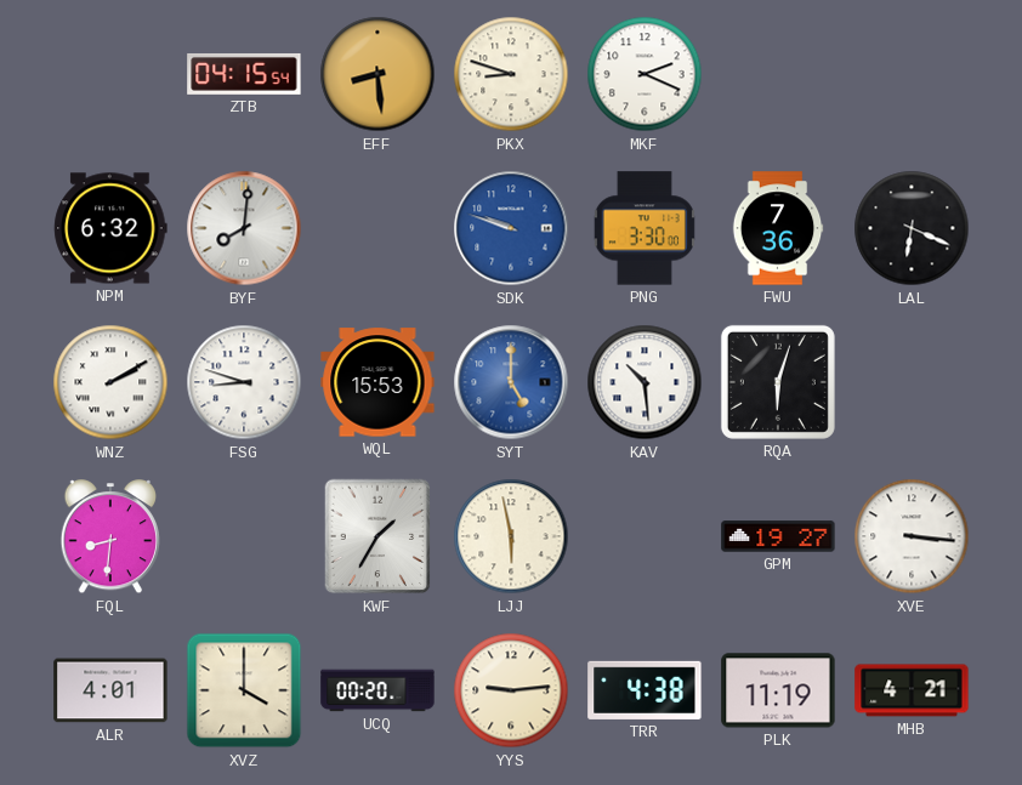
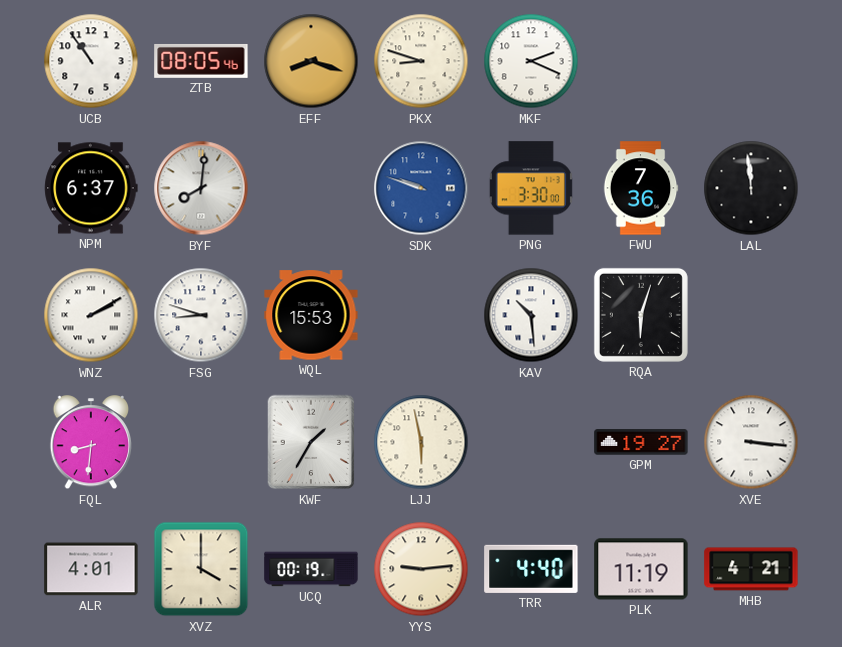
UCB: none -> 10:54 (91, 61)
ZTB: 04:15 -> 08:05 (201, 61)
EFF: 8:29 -> 8:18 (311, 61)
NPM: 6:32 -> 6:37 (91, 188)
LAL: 6:19 -> 11:59 (751, 188)
SYT: 5:00 -> none (511, 382)
UCQ: 00:20 -> 00:19 (311, 569)
TRR: 4:38 -> 4:40 (531, 569)
